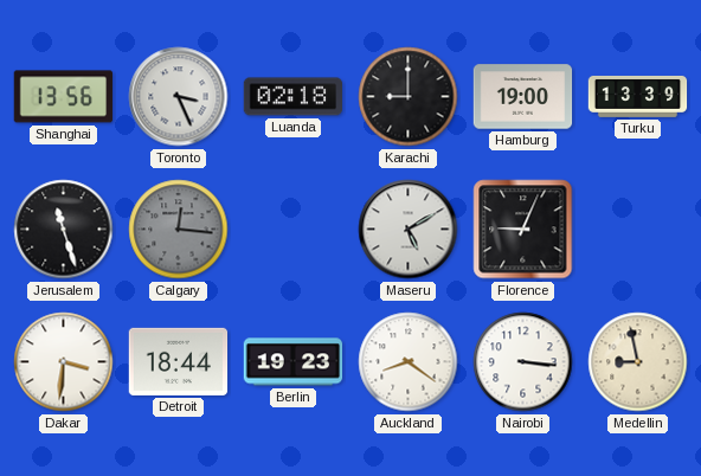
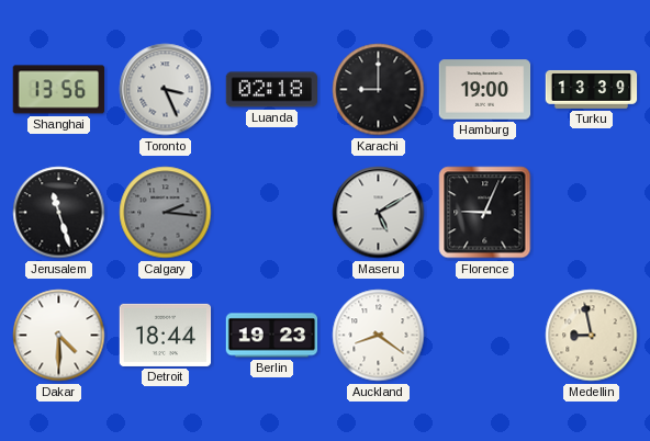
Calgary: 12:16 -> 2:16 (166, 213)
Dakar: 3:31 -> 4:30 (59, 336)
Nairobi: 3:16 -> none (523, 362)
